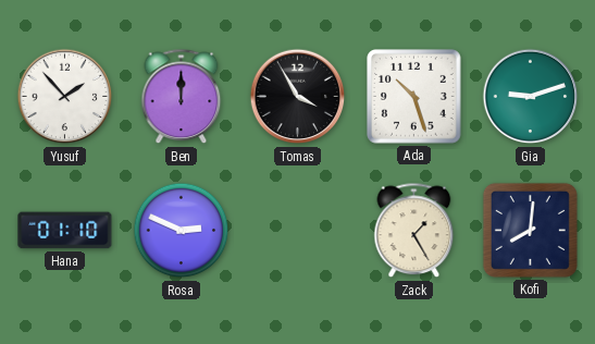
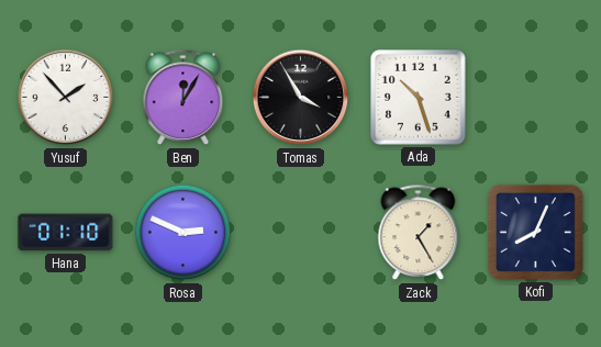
Ben: 12:00 -> 12:05 (183, 98)
Gia: 9:12 -> none (531, 97)
Kofi: 8:01 -> 8:04 (535, 232)
